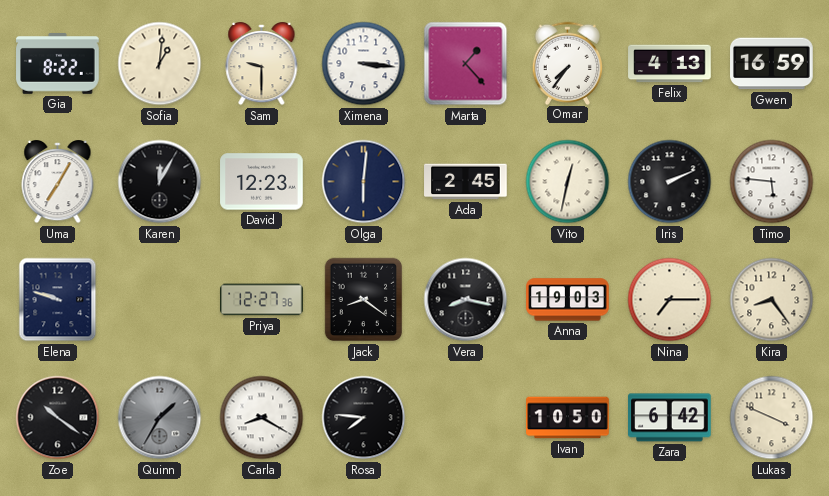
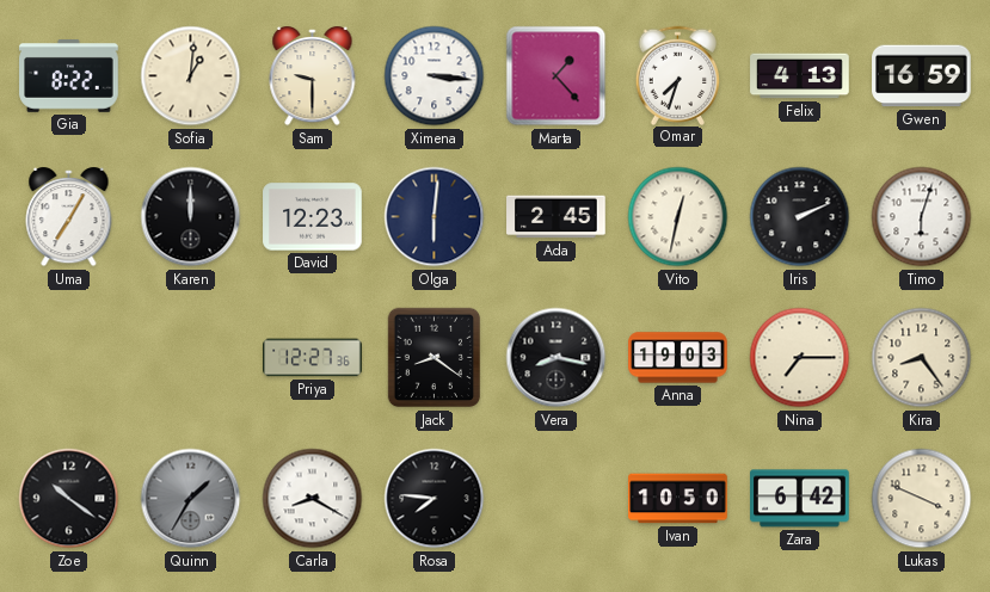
Omar: 7:36 -> 7:33 (678, 75)
Karen: 12:05 -> 12:00 (191, 217)
Timo: 5:46 -> 6:03 (922, 217)
Elena: 9:48 -> none (58, 300)
